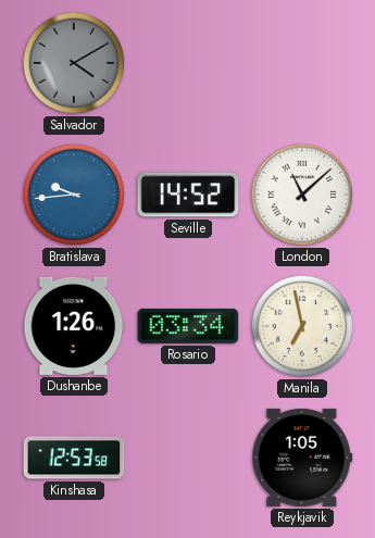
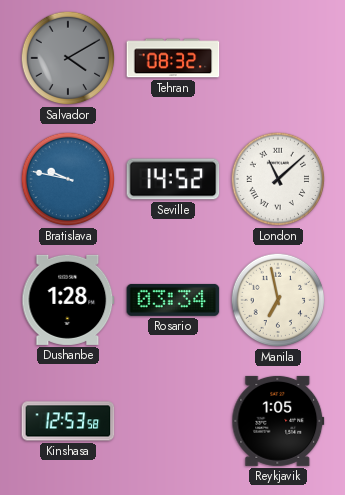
Tehran: none -> 08:32 (173, 58)
Bratislava: 9:44 -> 9:47 (68, 179)
Dushanbe: 1:26 -> 1:28 (68, 300)
